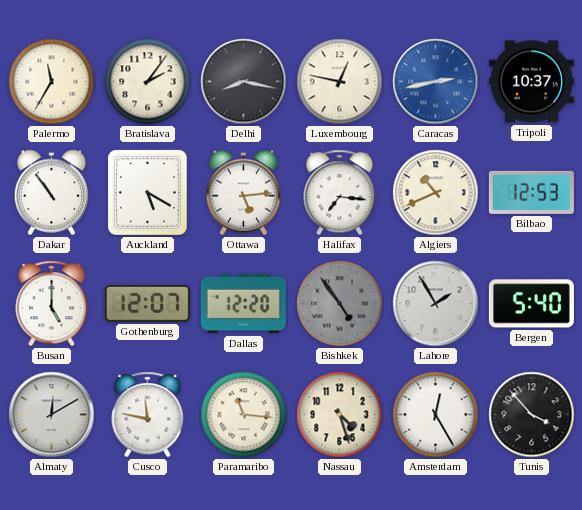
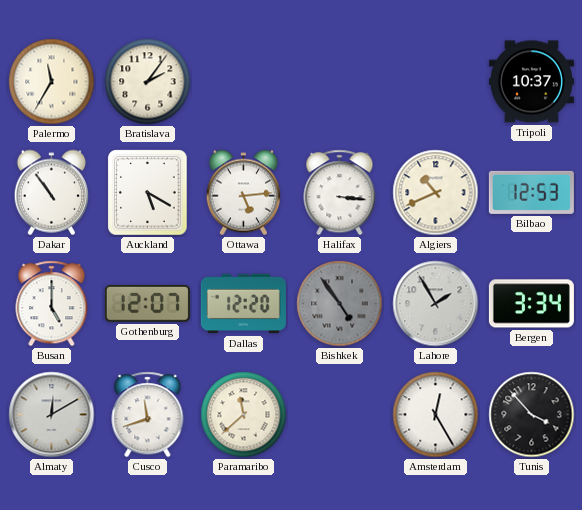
Delhi: 8:17 -> none (244, 82)
Luxembourg: 12:47 -> none (340, 82)
Caracas: 2:43 -> none (436, 82)
Halifax: 7:16 -> 3:16 (340, 193)
Bergen: 5:40 -> 3:34 (531, 304)
Cusco: 11:47 -> 11:42 (148, 415)
Paramaribo: 11:16 -> 11:38 (244, 415)
Nassau: 4:27 -> none (340, 415)
